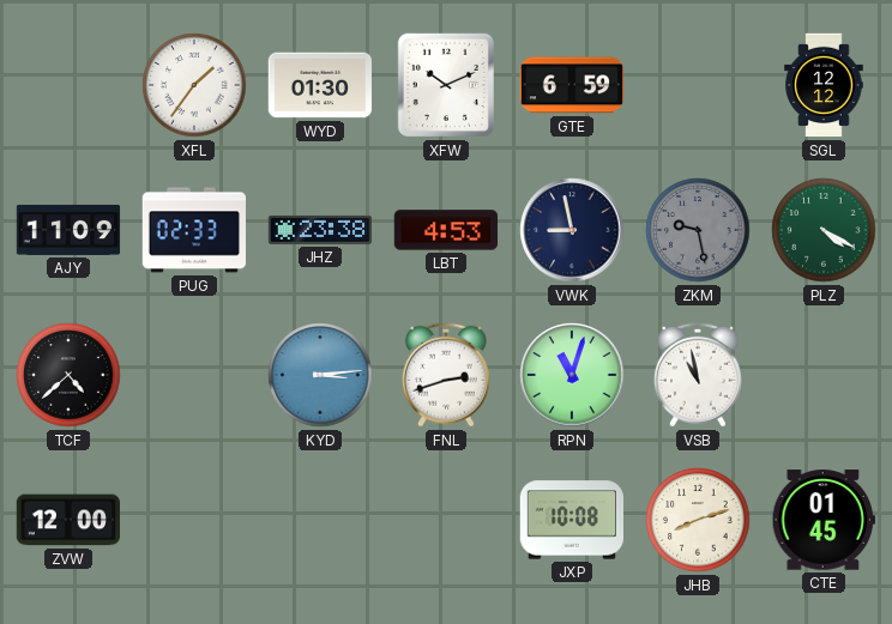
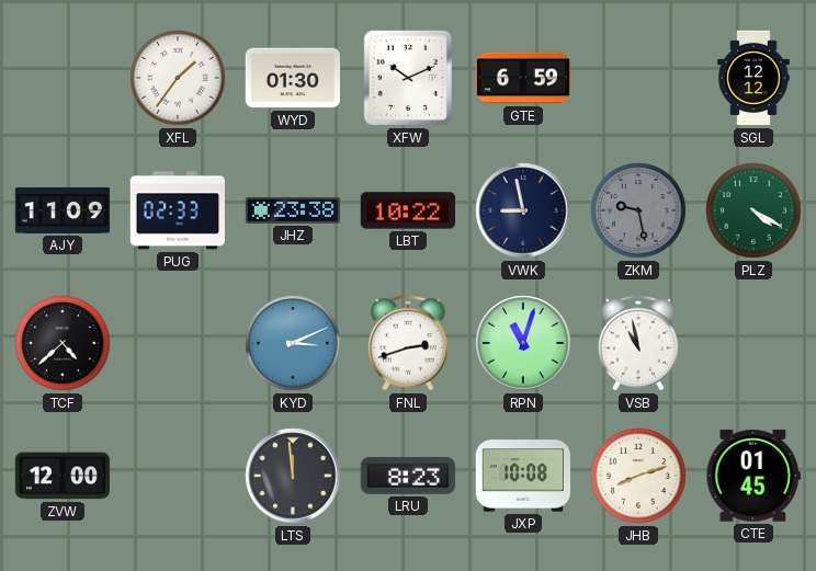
LBT: 4:53 -> 10:22 (407, 210)
KYD: 3:14 -> 3:11 (293, 343)
LTS: none -> 11:59 (293, 476)
LRU: none -> 8:23 (407, 476)
